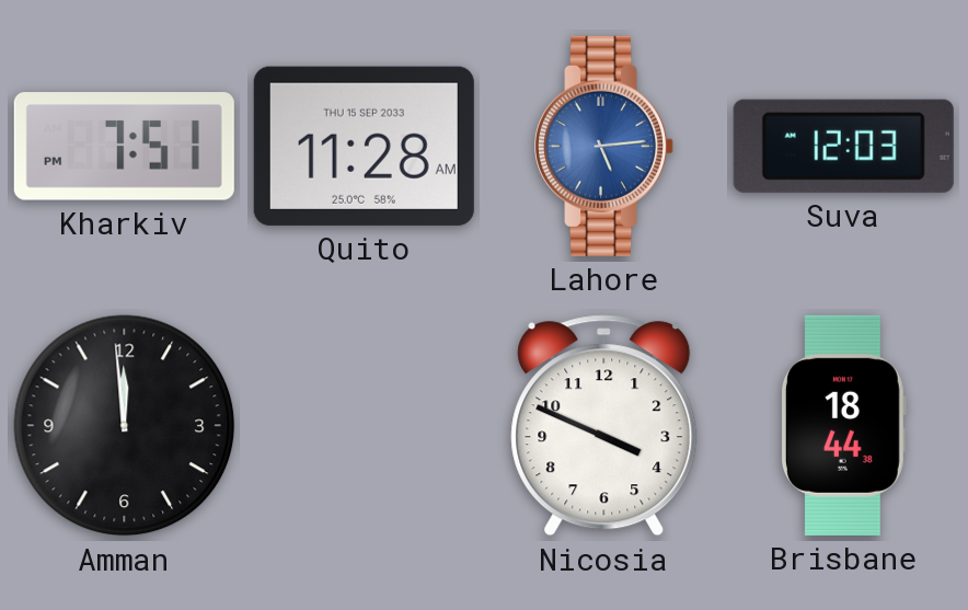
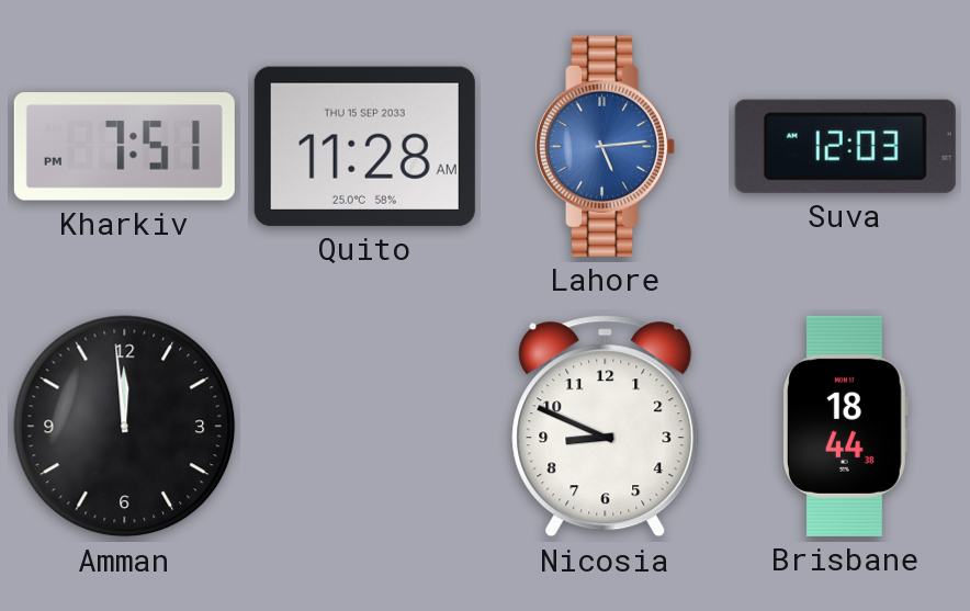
Nicosia: 3:49 -> 8:49 (606, 427)
